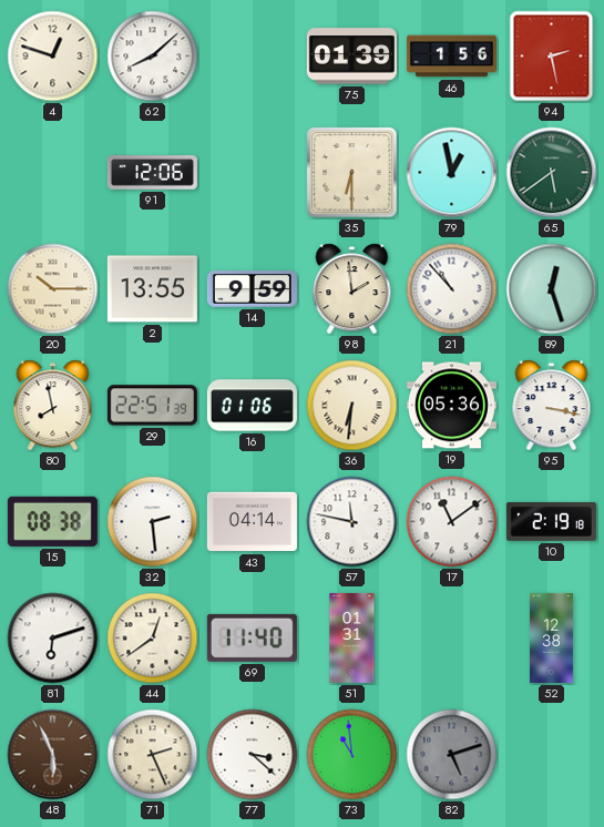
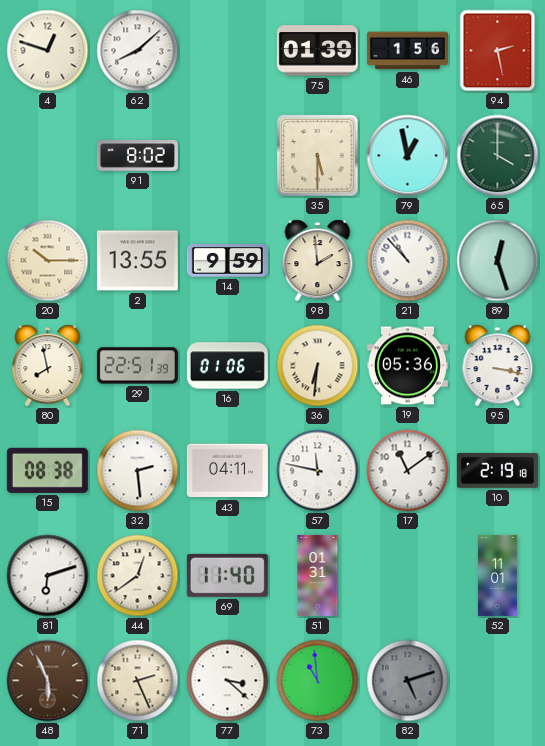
91: 12:06 -> 8:02 (137, 156)
35: 6:30 -> 5:30 (318, 156)
65: 5:39 -> 4:00 (498, 156)
43: 04:14 -> 04:11 (227, 471)
52: 12:38 -> 11:01 (497, 575)
